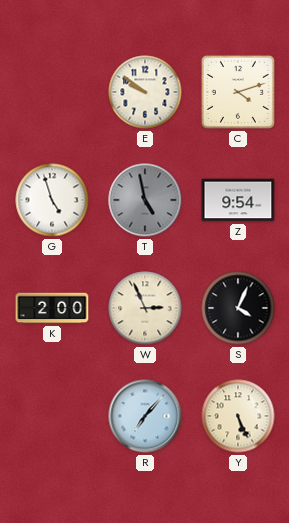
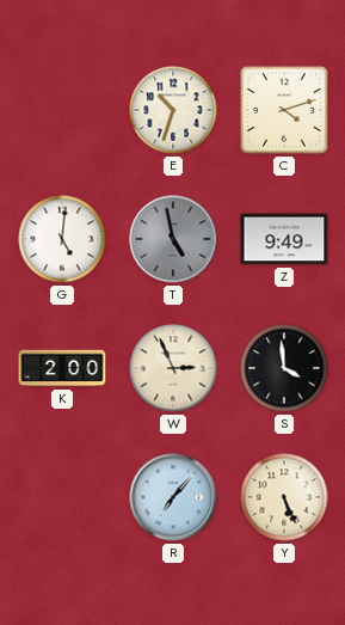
E: 9:51 -> 10:33 (173, 110)
G: 4:57 -> 5:01 (62, 239)
Z: 9:54 -> 9:49 (284, 239)
S: 4:04 -> 3:59 (284, 368)
